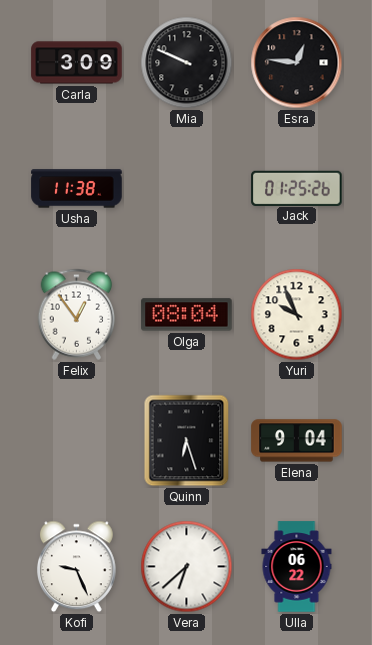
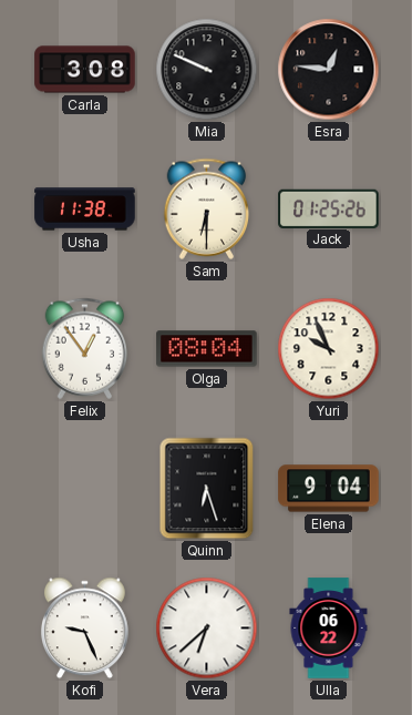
Carla: 3:09 -> 3:08 (85, 70)
Sam: none -> 6:30 (207, 208)
